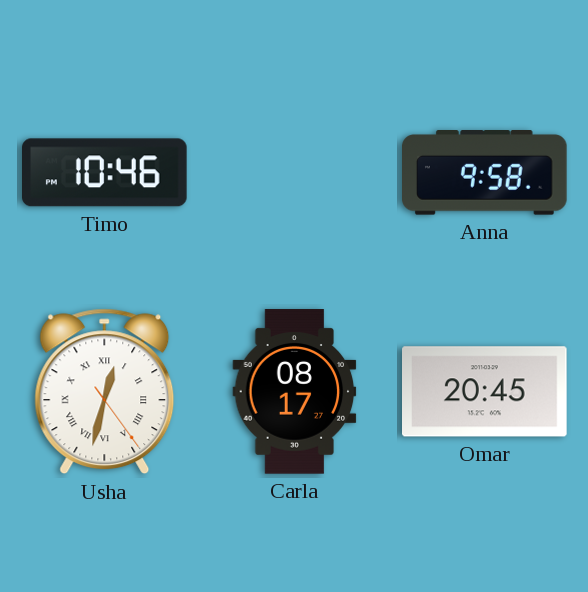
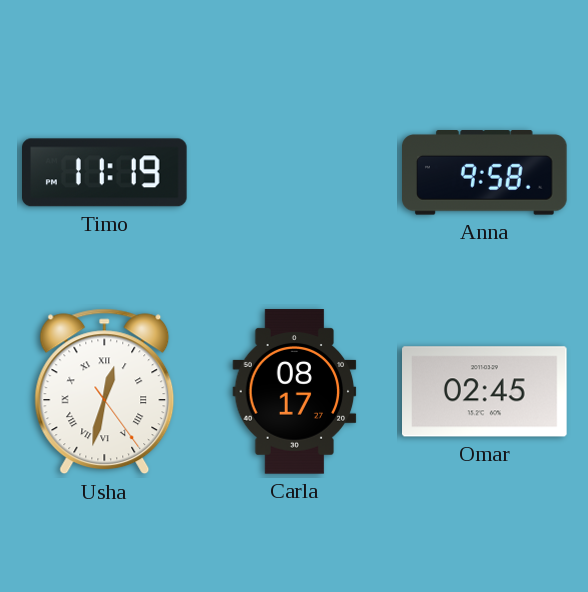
Timo: 10:46 -> 11:19 (105, 173)
Omar: 20:45 -> 02:45 (485, 392)
